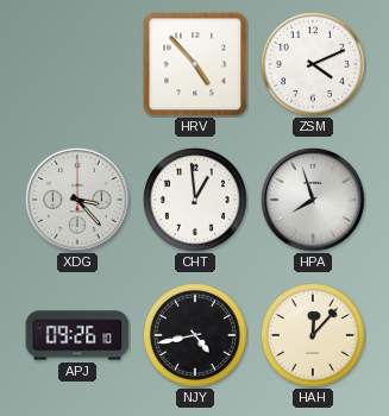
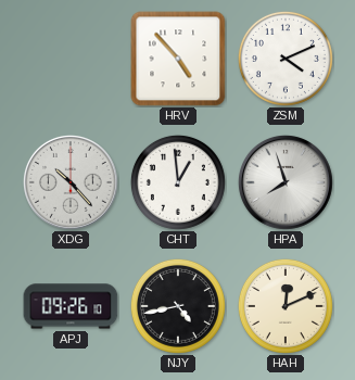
XDG: 3:23 -> 10:23 (71, 182)
HAH: 12:07 -> 12:11 (286, 306)
